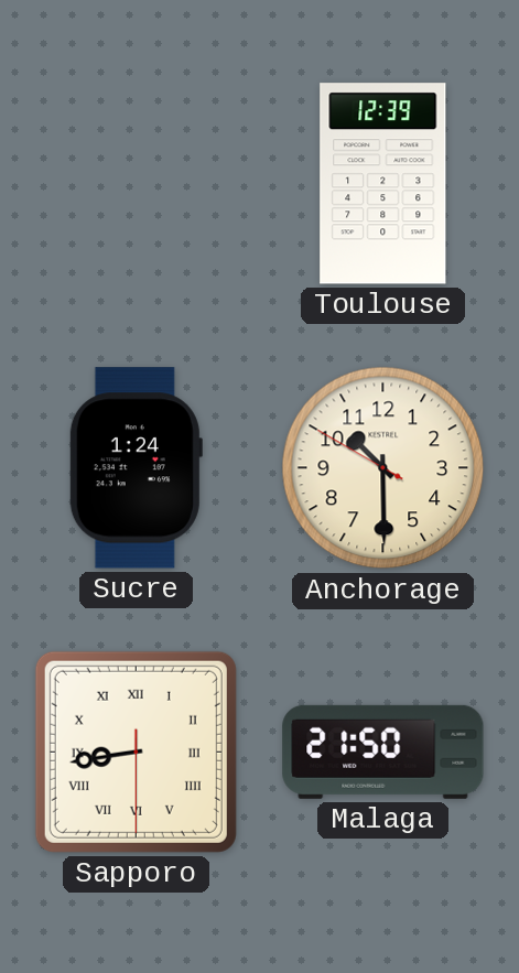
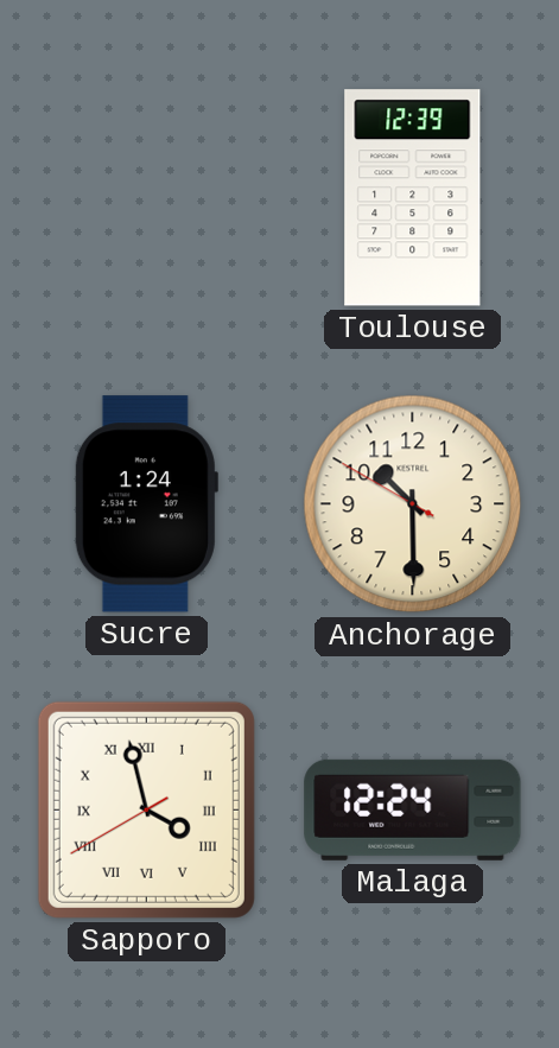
Sapporo: 8:43 -> 3:57 (146, 809)
Malaga: 21:50 -> 12:24 (413, 809)
